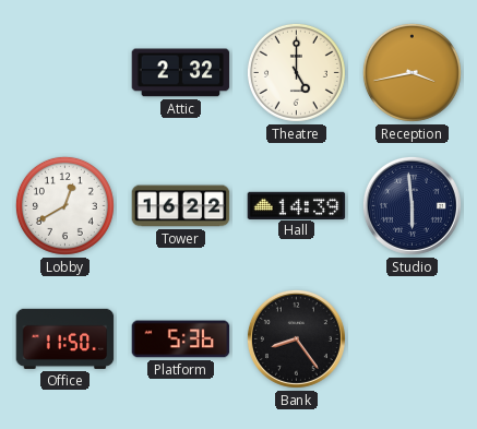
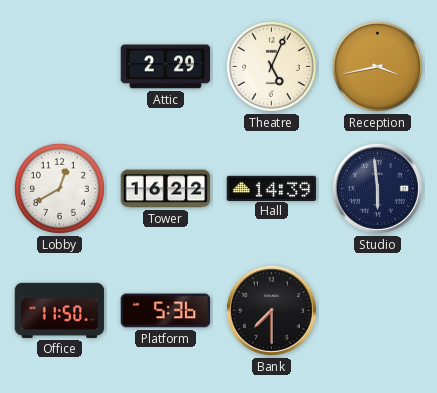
Attic: 2:32 -> 2:29 (166, 67)
Theatre: 5:00 -> 5:04 (271, 66)
Bank: 8:24 -> 7:30 (271, 310)
